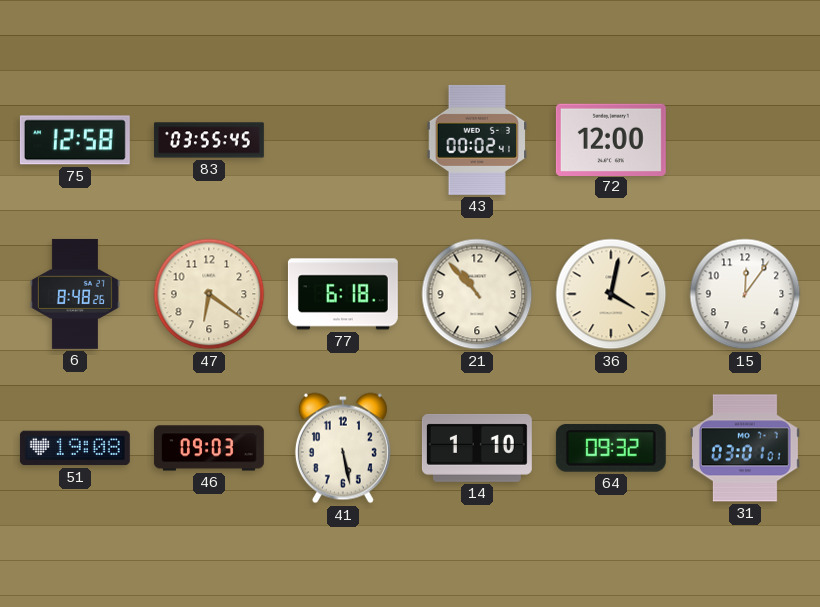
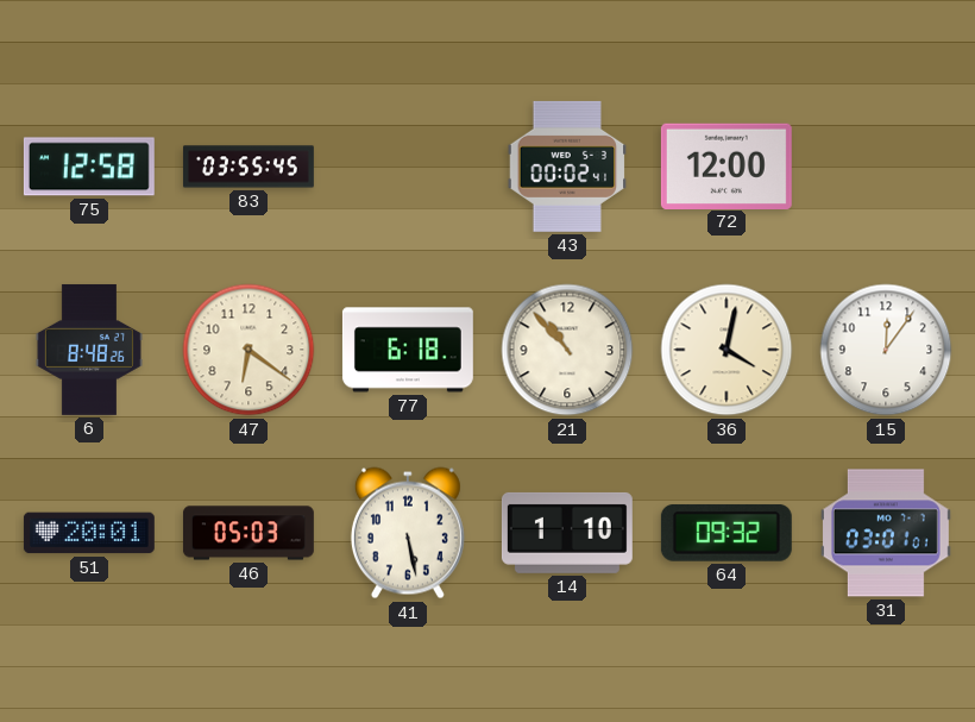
51: 19:08 -> 20:01 (89, 533)
46: 09:03 -> 05:03 (249, 533)
